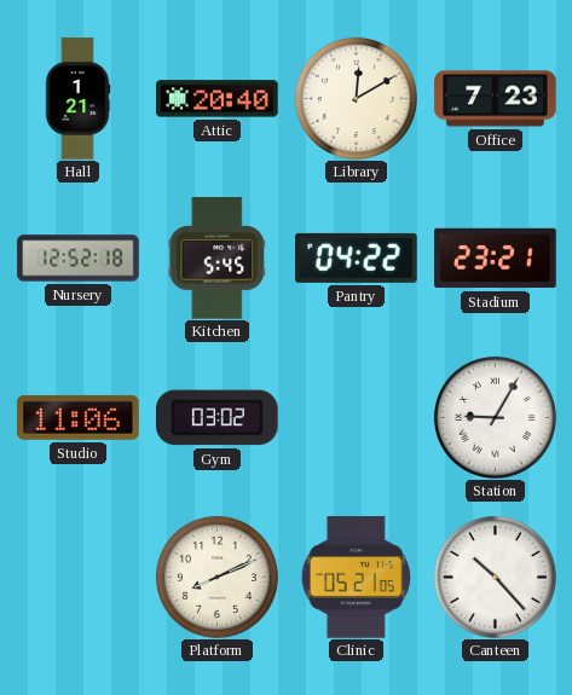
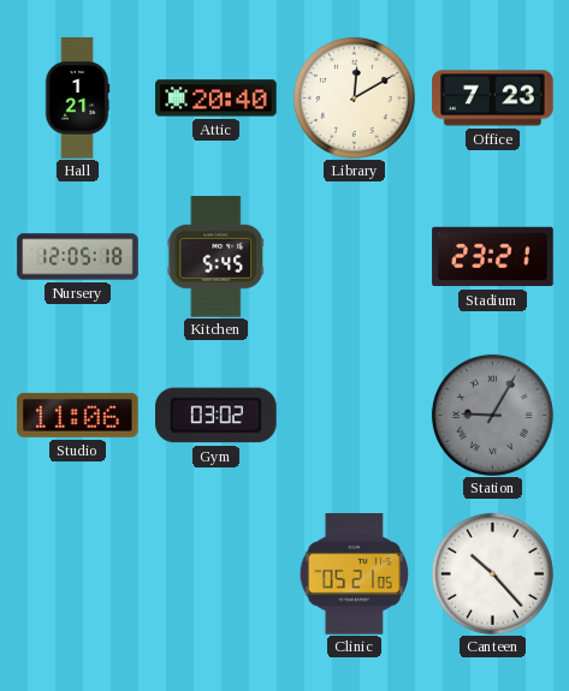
Nursery: 12:52 -> 12:05 (78, 257)
Pantry: 04:22 -> none (357, 257)
Station dial: white -> grey (492, 415)
Platform: 8:11 -> none (216, 577)
